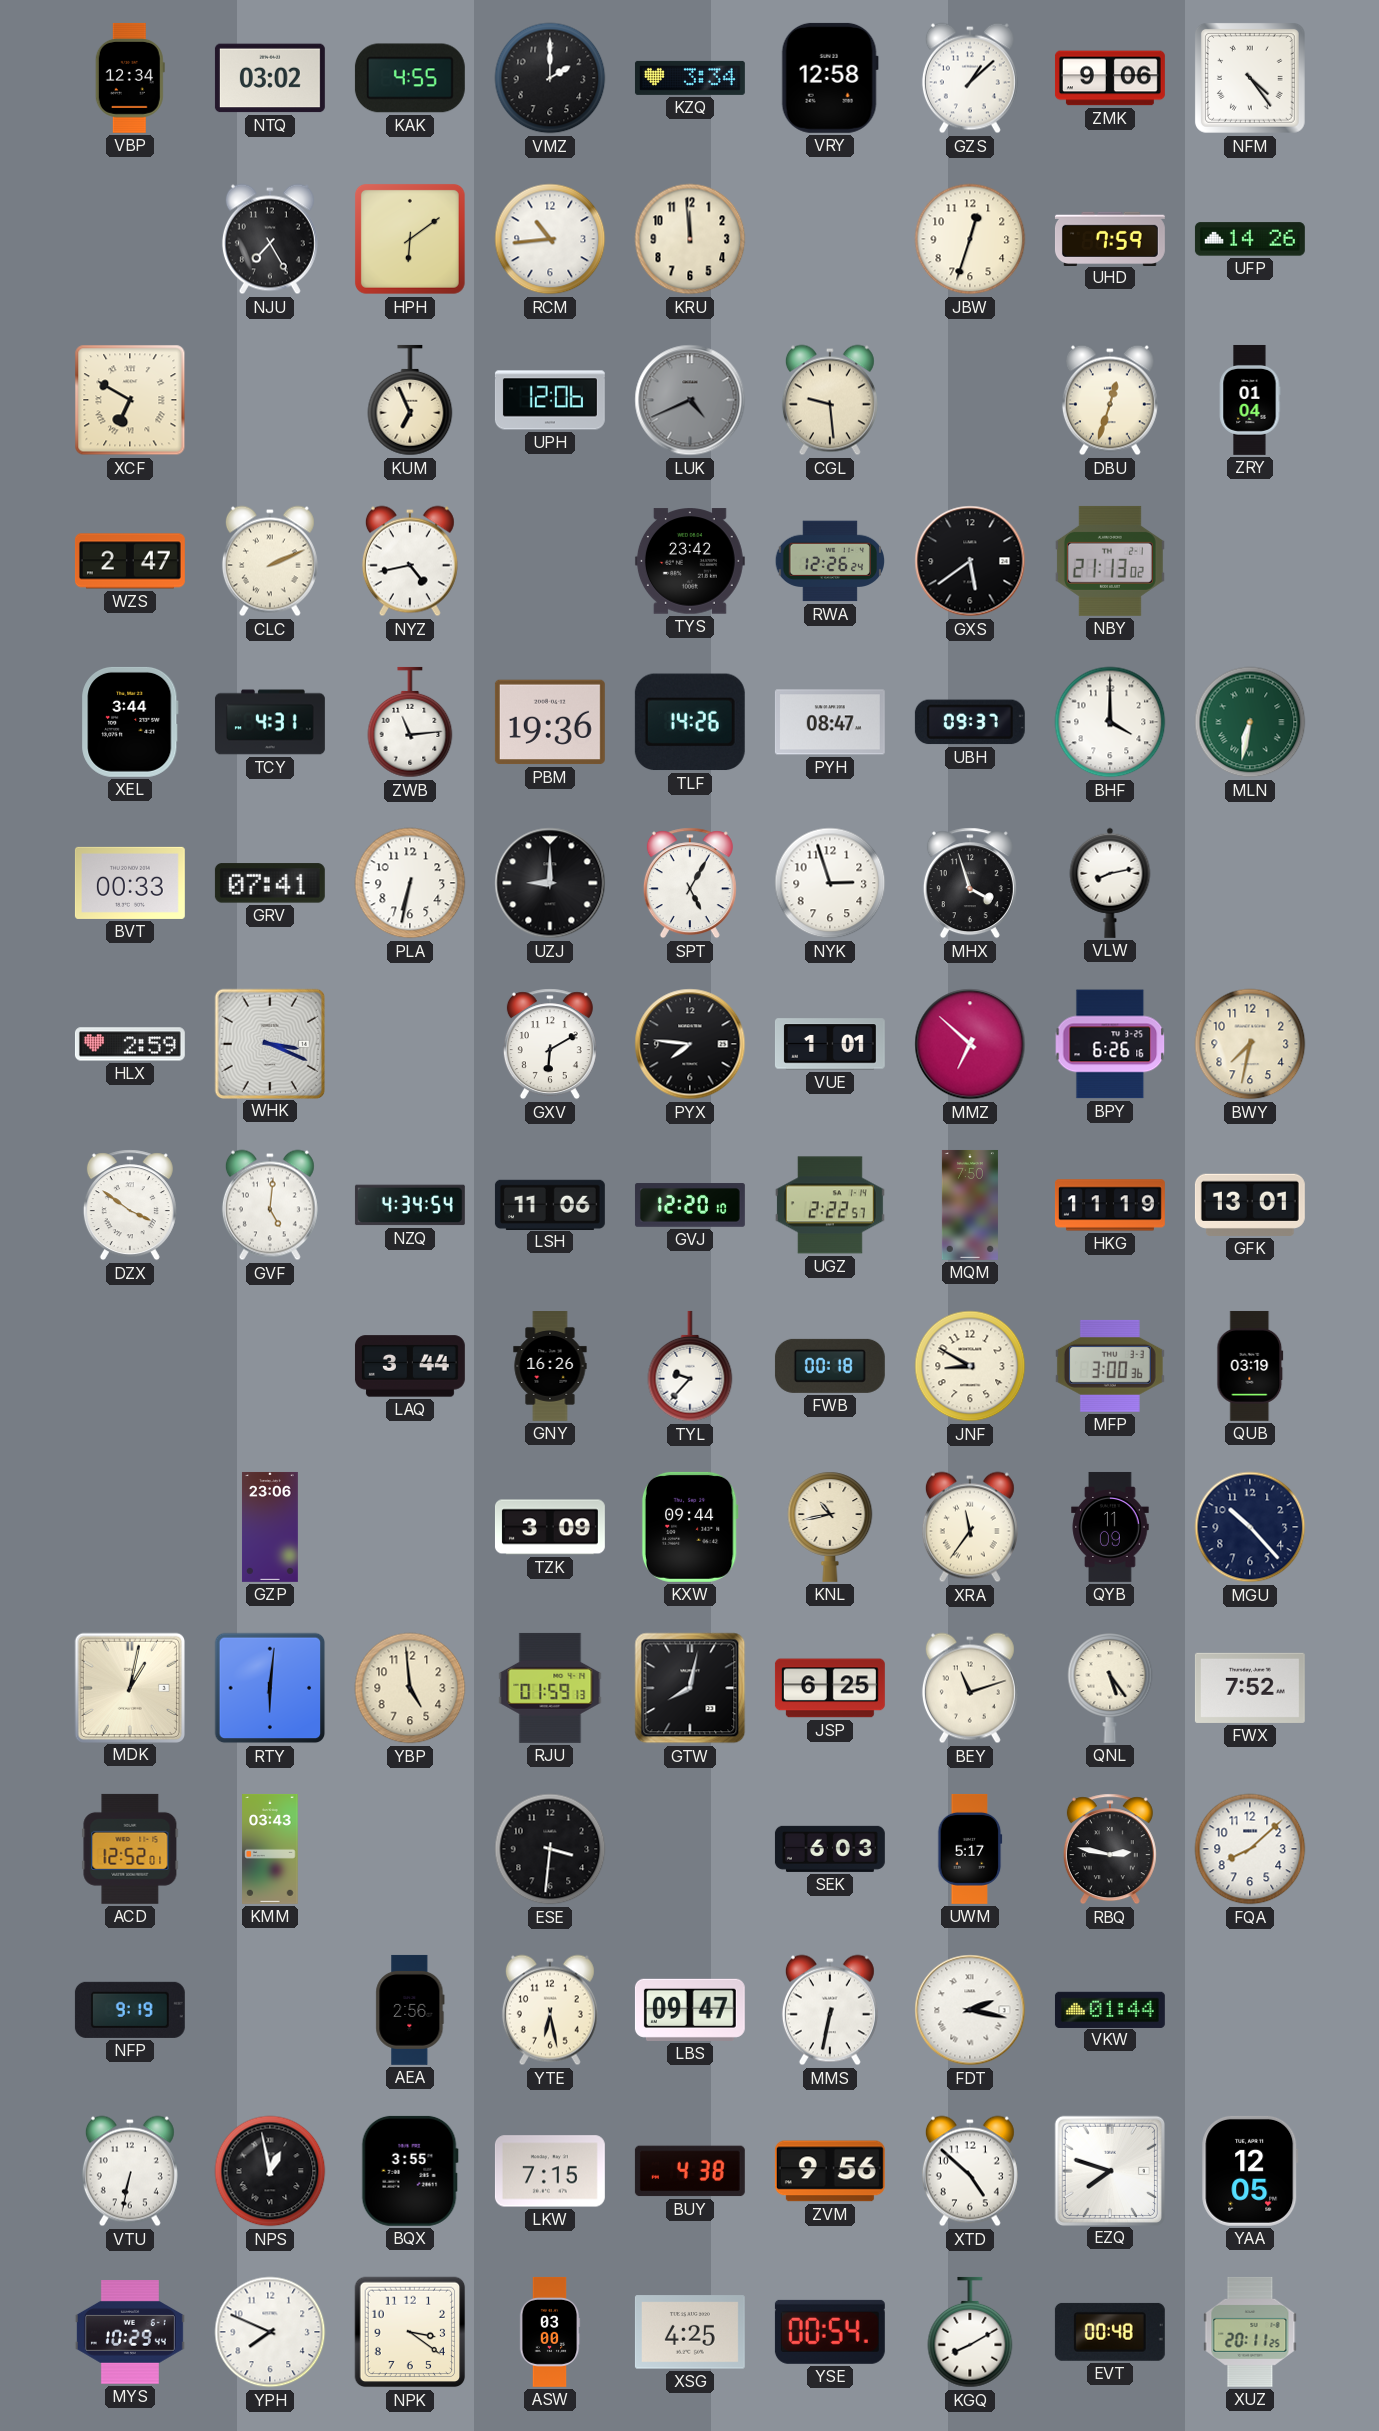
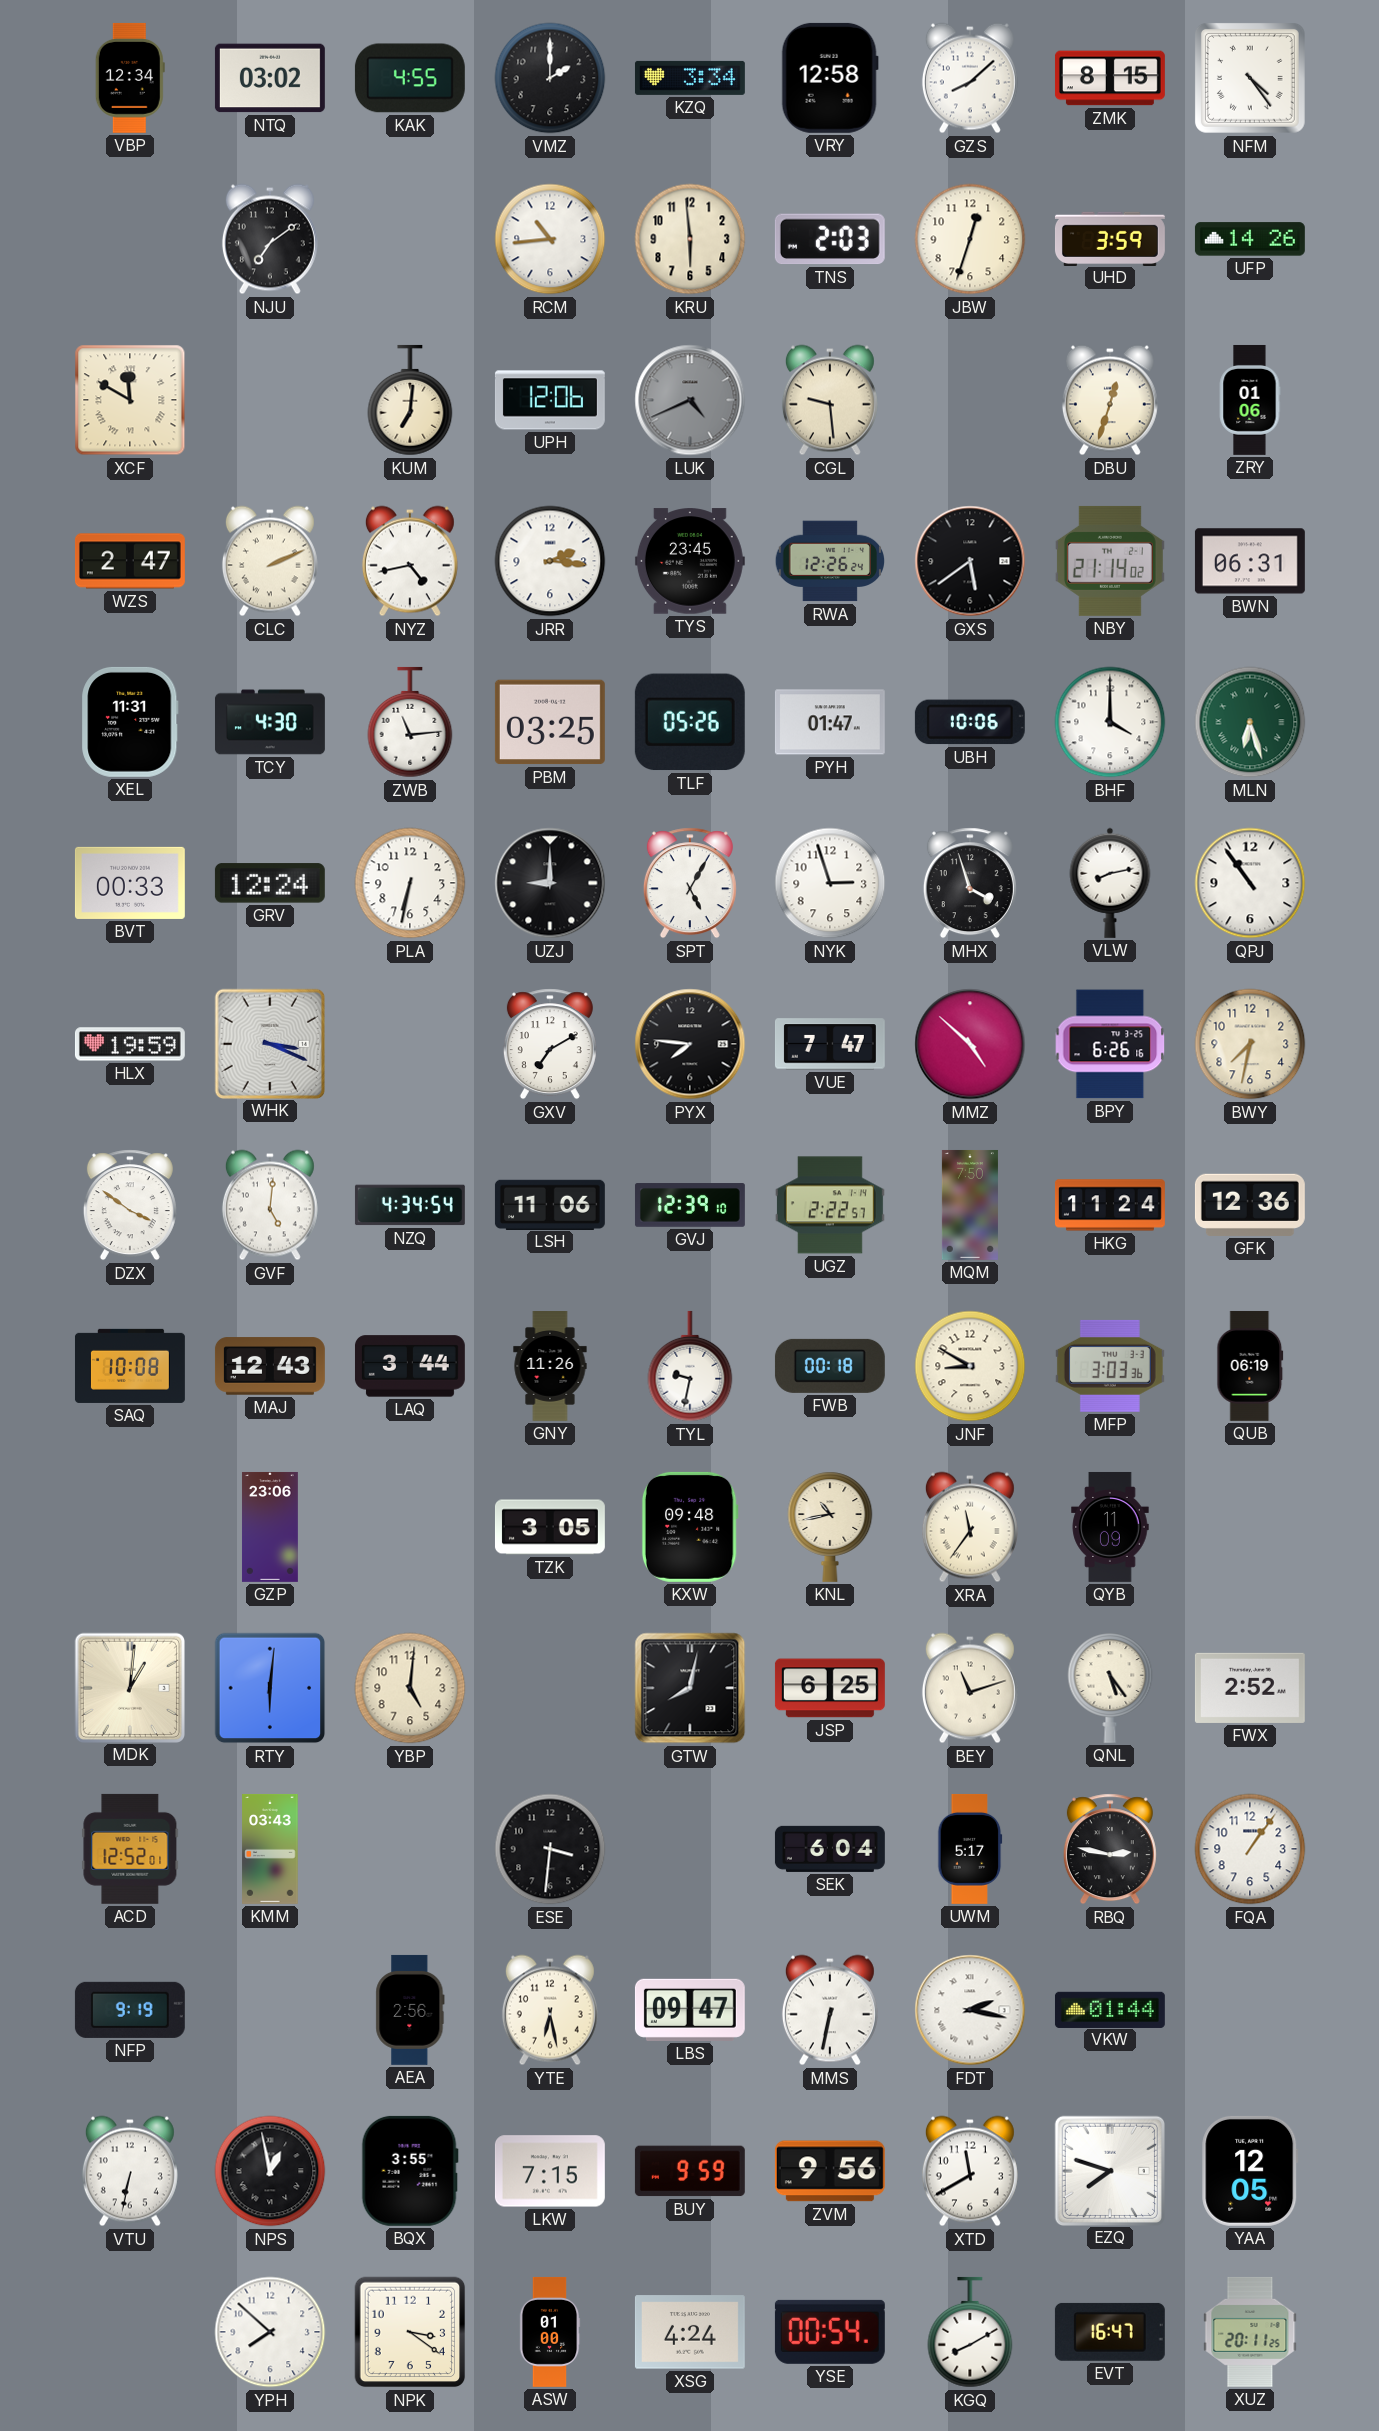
GZS: 1:08 -> 8:08 (970, 78)
ZMK: 9:06 -> 8:15 (1110, 78)
NJU: 7:25 -> 7:09 (270, 239)
HPH: 6:09 -> none (410, 239)
KRU: 11:59 -> 5:59 (690, 239)
TNS: none -> 2:03 (830, 239)
UHD: 7:59 -> 3:59 (1110, 238)
XCF: 6:50 -> 11:50 (130, 400)
KUM: 6:56 -> 7:01 (410, 400)
ZRY: 01:04 -> 01:06 (1250, 400)
JRR: none -> 2:16 (550, 561)
TYS: 23:42 -> 23:45 (690, 561)
NBY: 21:13 -> 21:14 (1110, 561)
BWN: none -> 06:31 (1250, 561)
XEL: 3:44 -> 11:31 (130, 722)
TCY: 4:31 -> 4:30 (270, 722)
PBM: 19:36 -> 03:25 (550, 722)
TLF: 14:26 -> 05:26 (690, 722)
PYH: 08:47 -> 01:47 (830, 722)
UBH: 09:37 -> 10:06 (970, 722)
MLN: 6:32 -> 6:27 (1250, 722)
GRV: 07:41 -> 12:24 (270, 883)
QPJ: none -> 10:54 (1250, 883)
HLX: 2:59 -> 19:59 (130, 1044)
GXV: 6:10 -> 7:10 (550, 1044)
VUE: 1:01 -> 7:47 (830, 1044)
MMZ: 6:52 -> 4:52 (970, 1044)
GVJ: 12:20 -> 12:39 (690, 1205)
HKG: 11:19 -> 11:24 (1110, 1205)
GFK: 13:01 -> 12:36 (1250, 1205)
SAQ: none -> 10:08 (130, 1366)
MAJ: none -> 12:43 (270, 1366)
GNY: 16:26 -> 11:26 (550, 1367)
TYL: 9:37 -> 9:32 (690, 1366)
MFP: 3:00 -> 3:03 (1110, 1366)
QUB: 03:19 -> 06:19 (1250, 1366)
TZK: 3:09 -> 3:05 (550, 1527)
KXW: 09:44 -> 09:48 (690, 1527)
MGU: 10:23 -> none (1250, 1527)
MDK: 1:02 -> 1:01 (129, 1687)
YBP: 4:59 -> 5:01 (410, 1688)
RJU: 01:59 -> none (550, 1688)
FWX: 7:52 -> 2:52 (1250, 1688)
SEK: 6:03 -> 6:04 (830, 1849)
FQA: 8:08 -> 1:06 (1250, 1849)
BUY: 4:38 -> 9:59 (690, 2171)
XTD: 4:52 -> 11:40 (970, 2171)
MYS: 10:29 -> none (130, 2332)
YPH: 7:49 -> 7:52 (270, 2332)
ASW: 03:00 -> 01:00 (550, 2332)
XSG: 4:25 -> 4:24 (690, 2332)
EVT: 00:48 -> 16:47 (1110, 2332)
